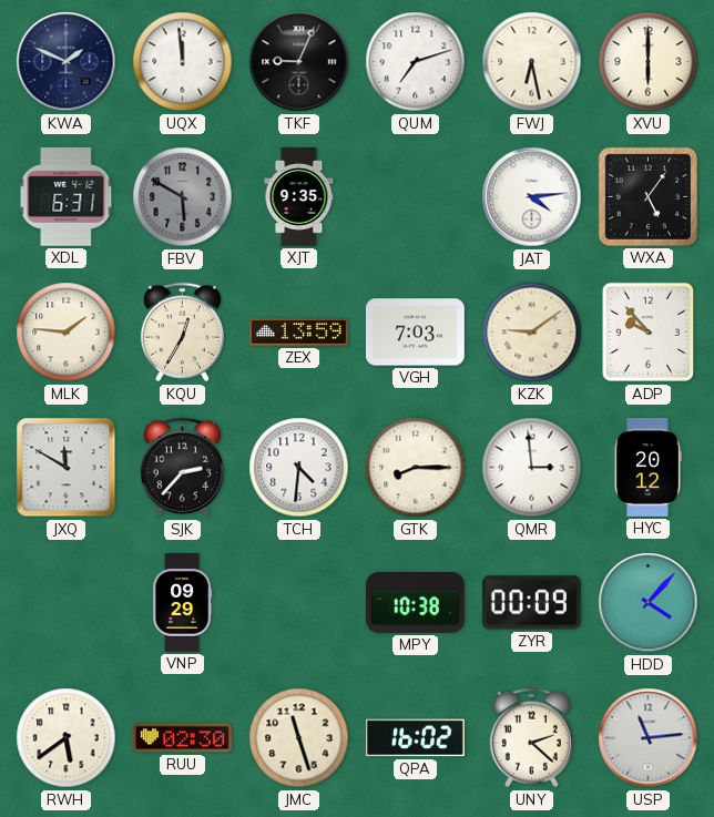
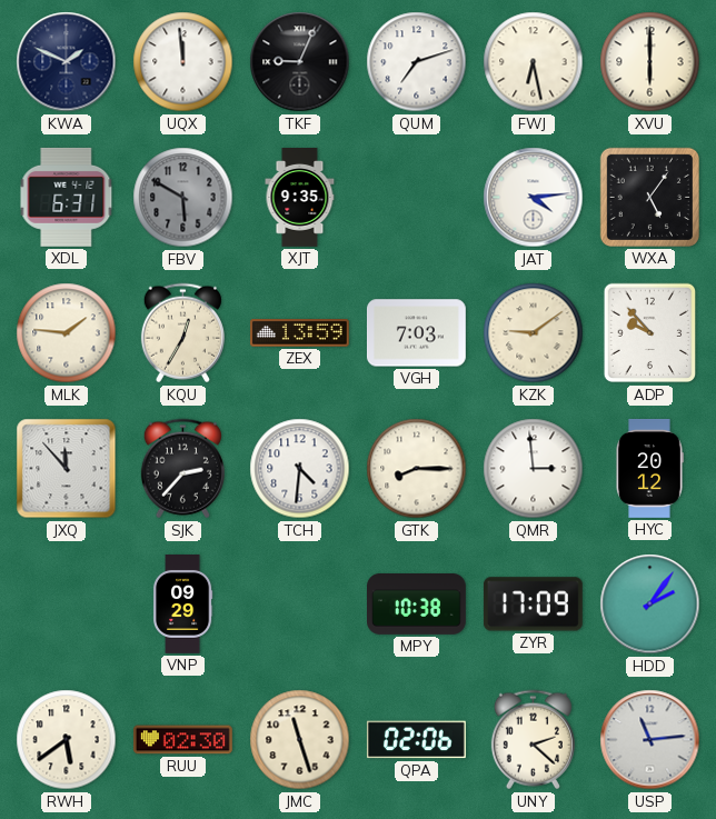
JXQ: 11:50 -> 11:53 (67, 469)
ZYR: 00:09 -> 17:09 (533, 605)
HDD: 4:07 -> 2:06 (650, 605)
QPA: 16:02 -> 02:06 (416, 740)
